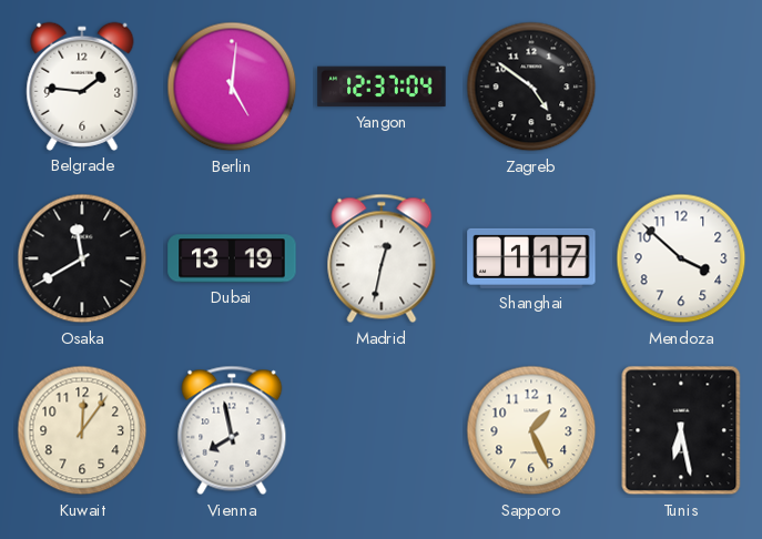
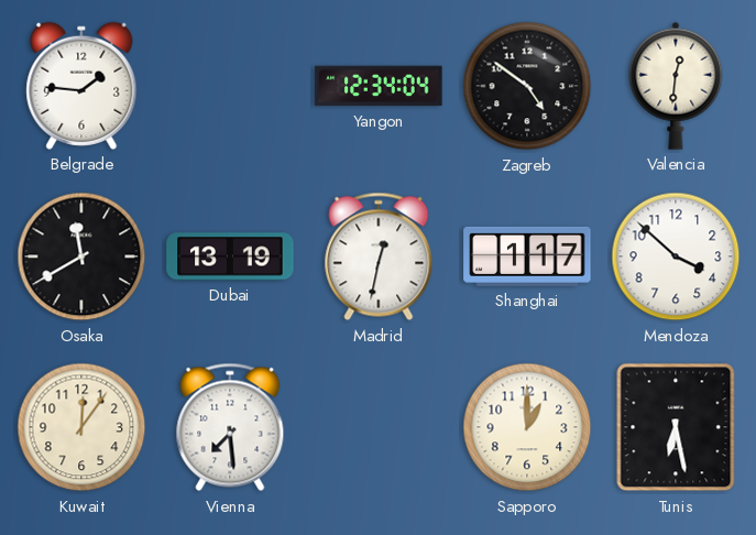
Berlin: 5:01 -> none (232, 87)
Yangon: 12:37 -> 12:34 (379, 86)
Valencia: none -> 12:31 (676, 86)
Vienna: 7:58 -> 7:29 (230, 427)
Sapporo: 1:26 -> 1:00 (527, 427)
